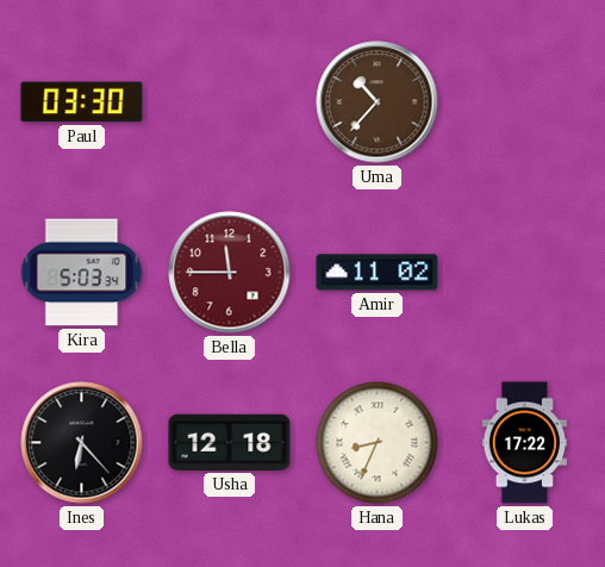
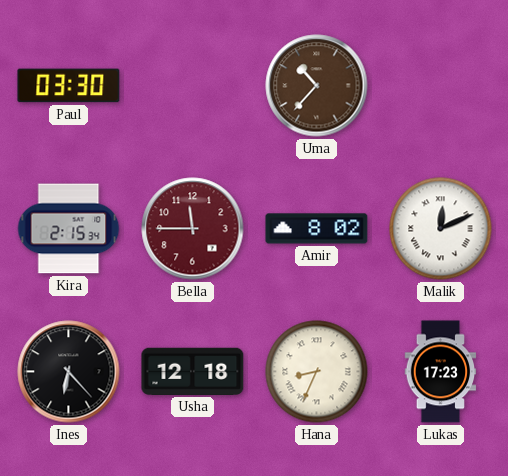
Kira: 5:03 -> 2:15 (69, 229)
Amir: 11:02 -> 8:02 (317, 229)
Malik: none -> 12:11 (441, 229)
Lukas: 17:22 -> 17:23 (441, 372)
